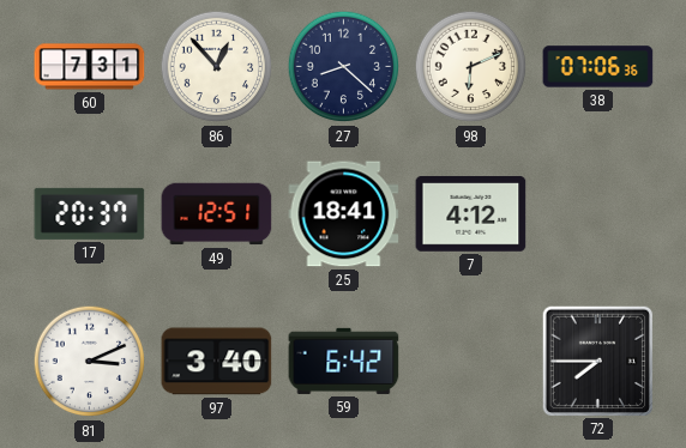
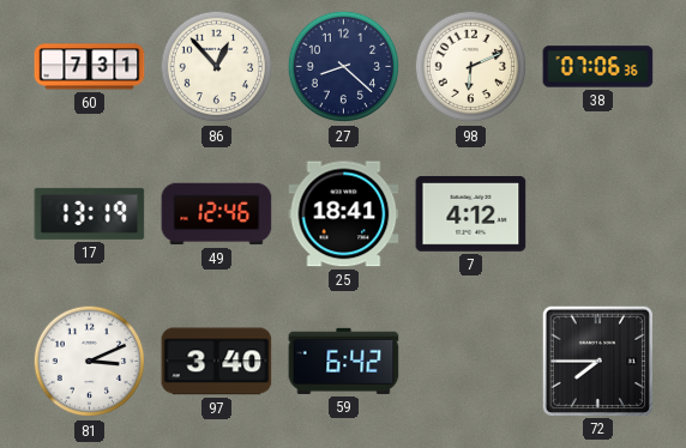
17: 20:37 -> 13:19 (90, 213)
49: 12:51 -> 12:46 (217, 214)
